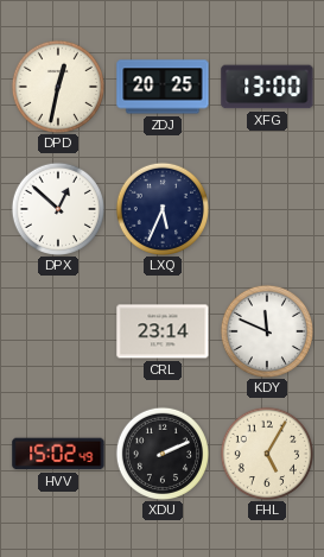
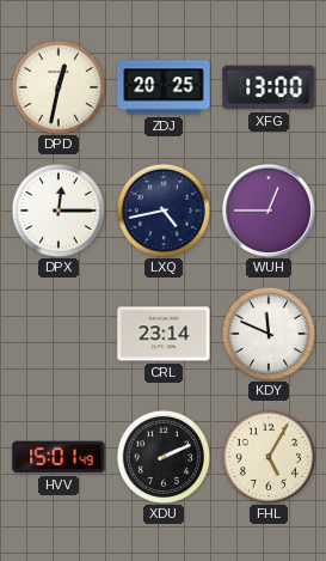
DPX: 12:52 -> 12:15 (57, 209)
LXQ: 5:34 -> 4:43 (162, 209)
WUH: none -> 12:45 (269, 211)
HVV: 15:02 -> 15:01 (59, 457)
